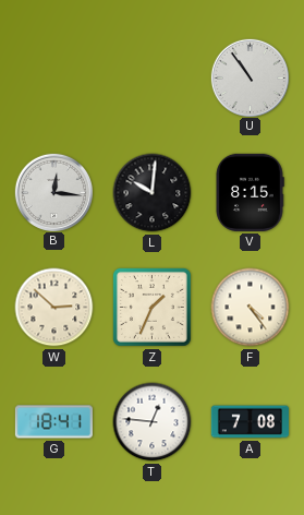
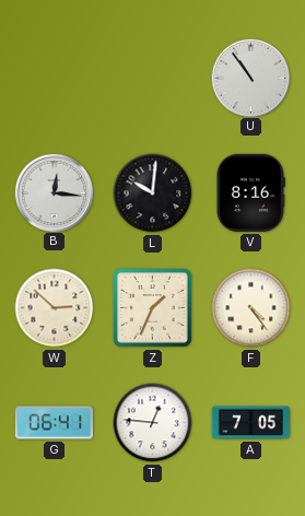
V: 8:15 -> 8:16 (250, 192)
G: 18:41 -> 06:41 (54, 423)
A: 7:08 -> 7:05 (250, 423)
